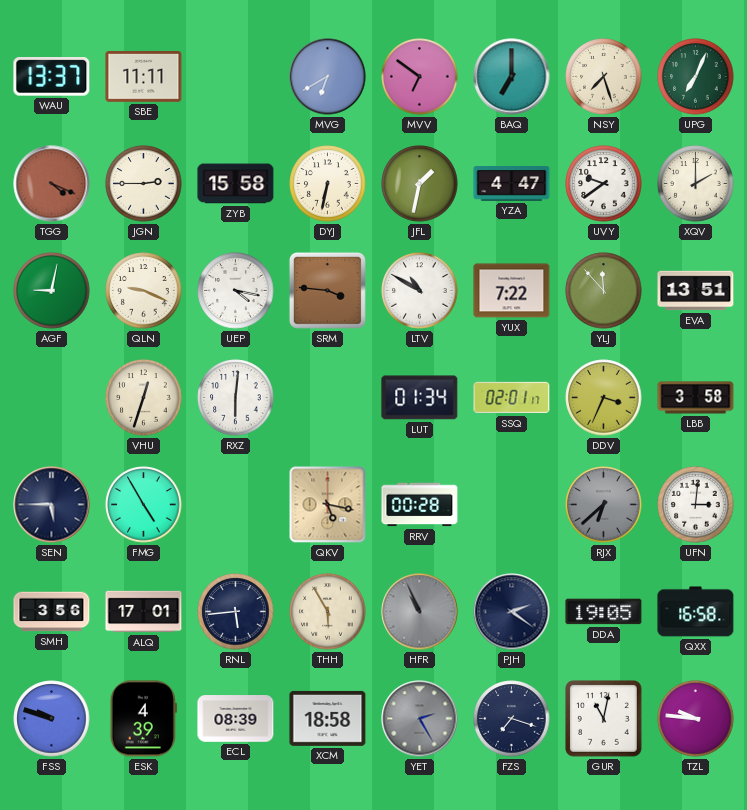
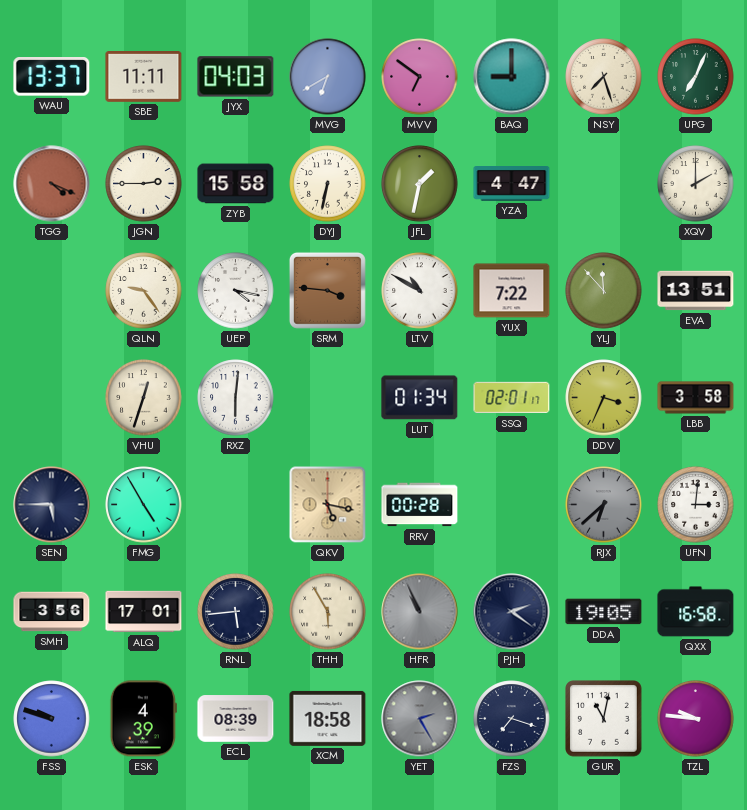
JYX: none -> 04:03 (236, 77)
BAQ: 7:00 -> 9:00 (512, 77)
UVY: 9:39 -> none (604, 184)
AGF: 9:02 -> none (52, 291)
QLN: 9:19 -> 9:24 (144, 291)
